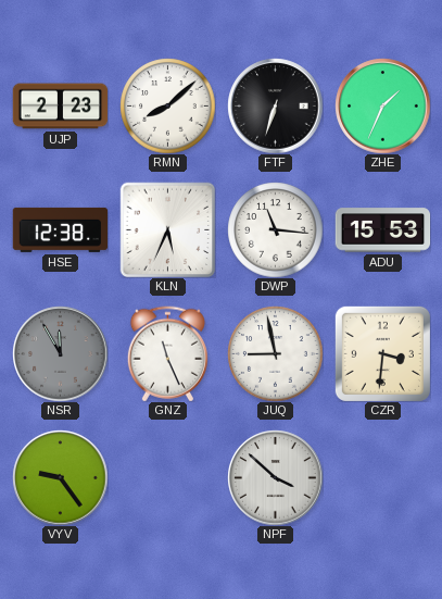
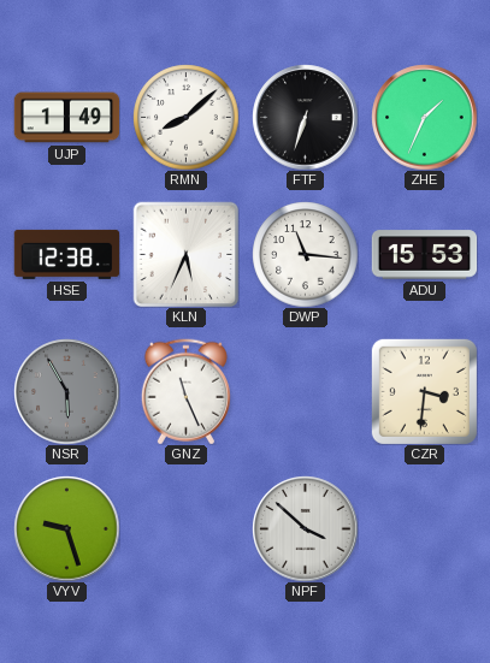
UJP: 2:23 -> 1:49 (66, 118)
NSR: 11:55 -> 5:55 (66, 391)
JUQ: 8:58 -> none (275, 353)
VYV: 9:24 -> 9:27 (66, 528)
